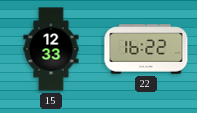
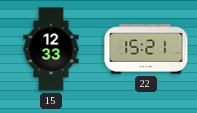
22: 16:22 -> 15:21 (146, 49)
